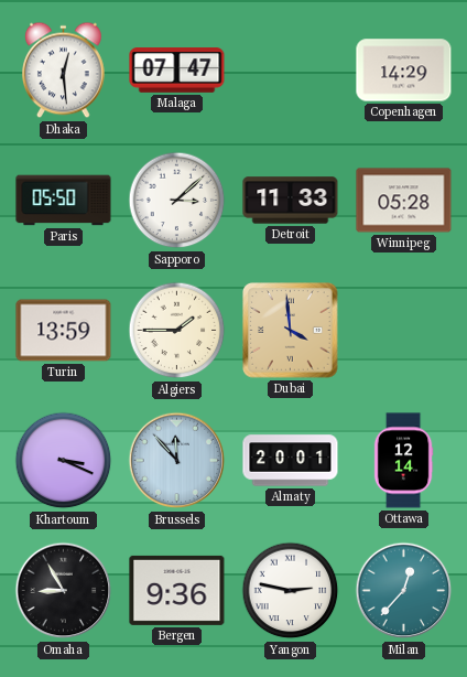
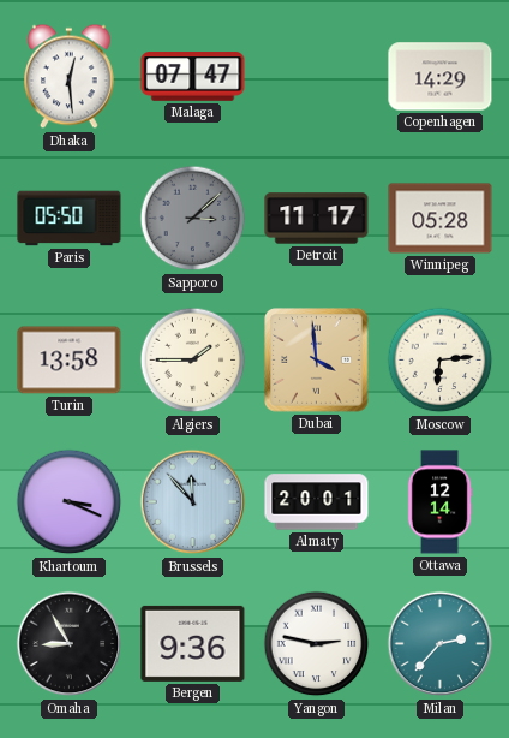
Sapporo dial: white -> grey (193, 219)
Detroit: 11:33 -> 11:17 (317, 219)
Turin: 13:59 -> 13:58 (70, 361)
Moscow: none -> 6:14 (441, 361)
Milan: 12:37 -> 2:37 (441, 644)
